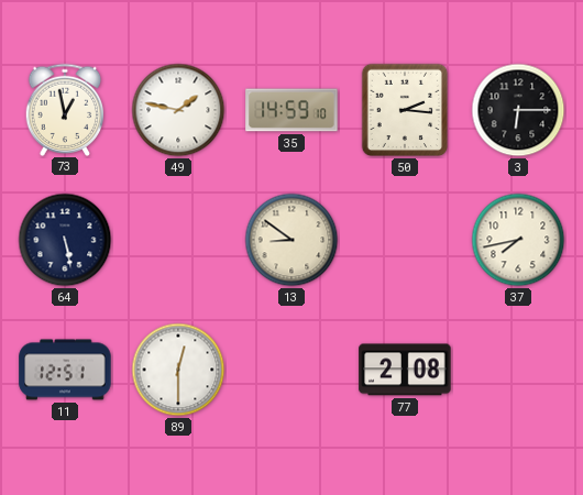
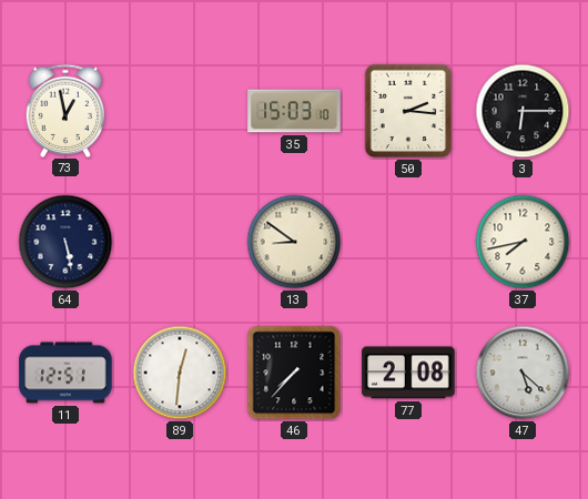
49: 1:47 -> none (178, 110)
35: 14:59 -> 15:03 (294, 111)
89: 12:30 -> 12:31 (180, 373)
46: none -> 7:37 (294, 373)
47: none -> 5:22 (523, 373)
